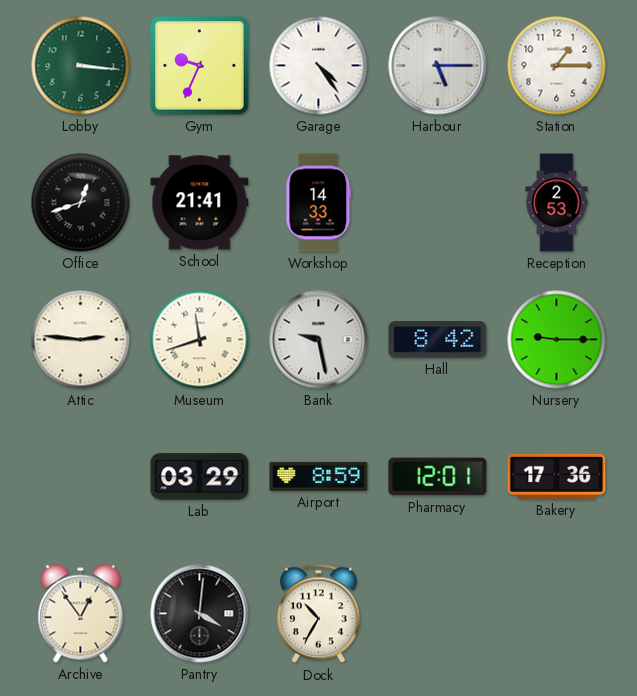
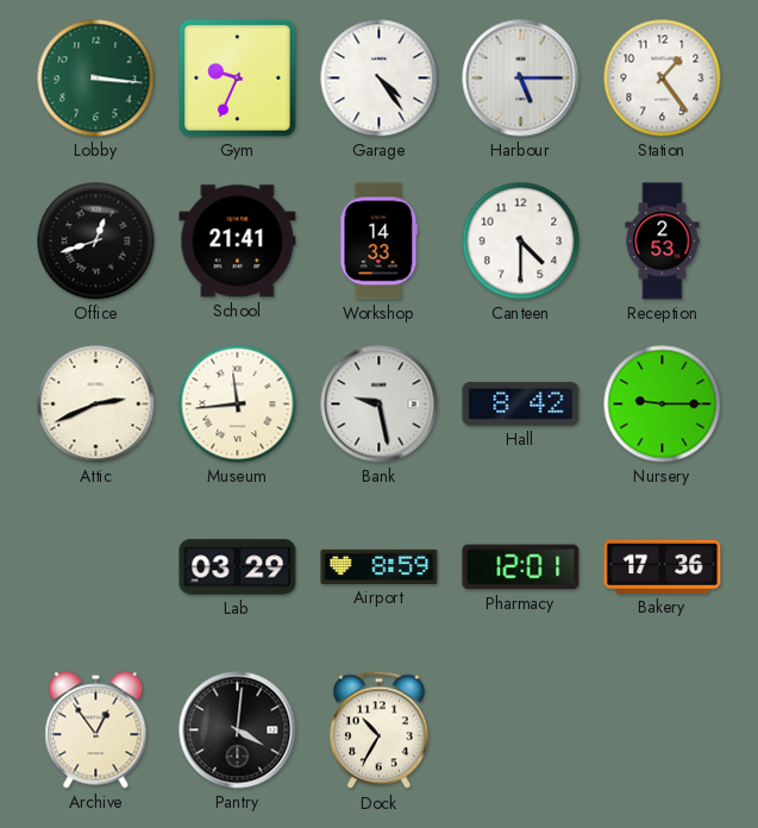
Station: 1:15 -> 1:24 (663, 79)
Canteen: none -> 4:30 (521, 241)
Attic: 2:46 -> 2:41 (96, 404)
Museum: 11:42 -> 11:44 (238, 404)
